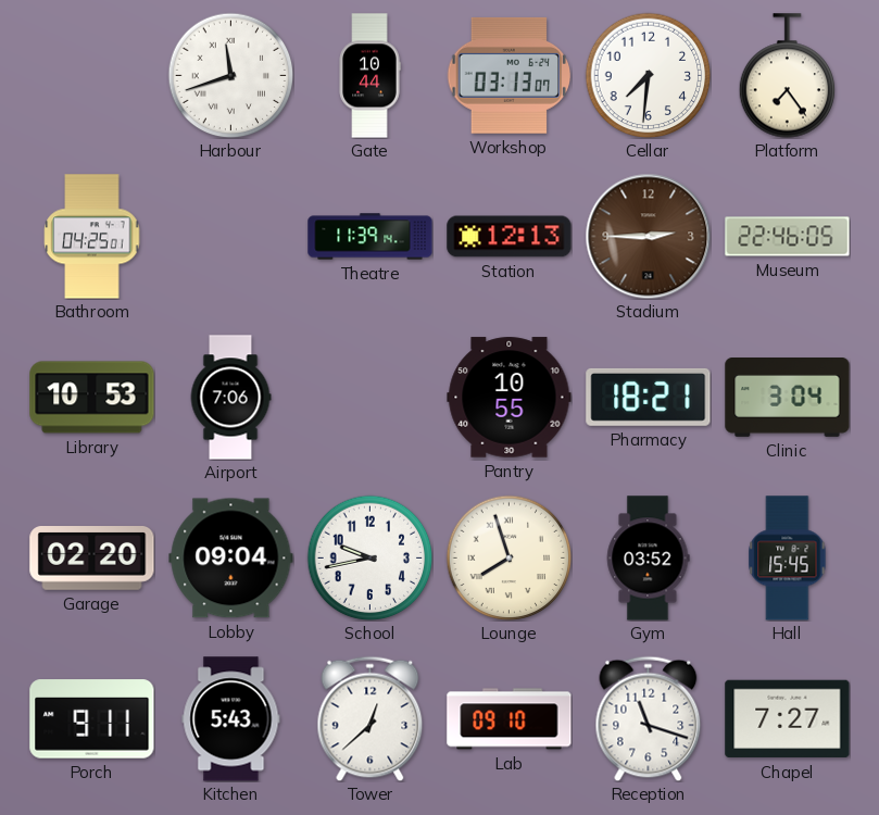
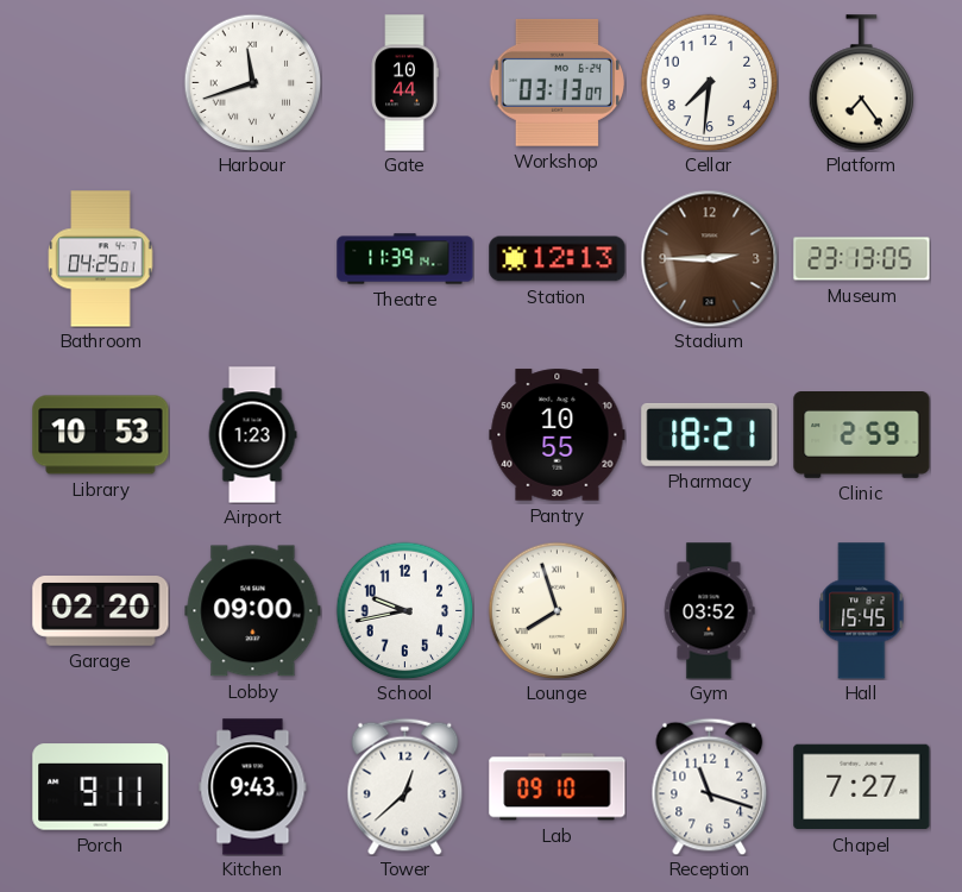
Museum: 22:46 -> 23:13 (862, 259)
Airport: 7:06 -> 1:23 (252, 435)
Clinic: 3:04 -> 2:59 (862, 435)
Lobby: 09:04 -> 09:00 (253, 611)
Kitchen: 5:43 -> 9:43 (253, 787)
